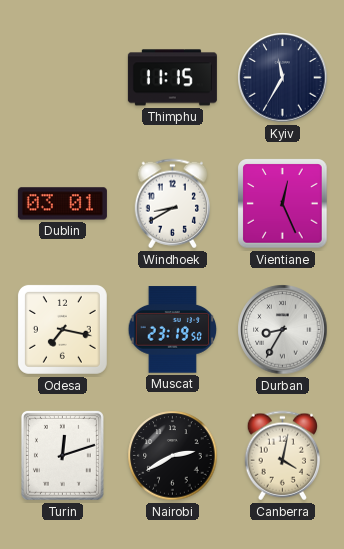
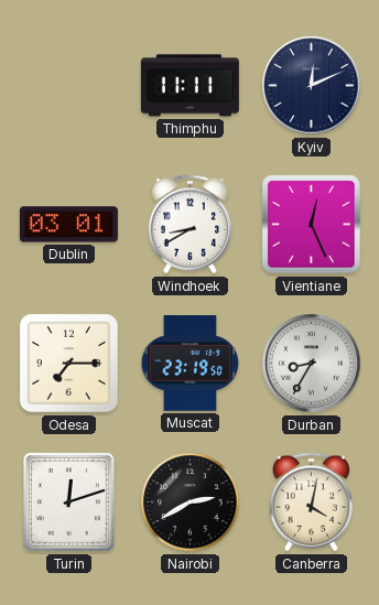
Thimphu: 11:15 -> 11:11 (189, 86)
Kyiv: 11:35 -> 12:11 (312, 86)
Odesa: 7:17 -> 7:15 (68, 363)
